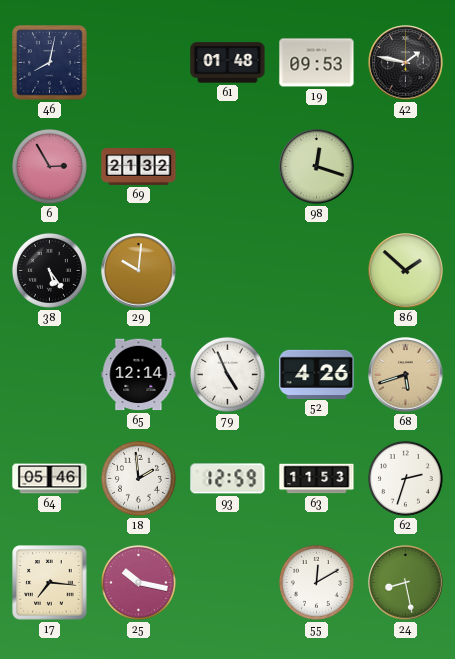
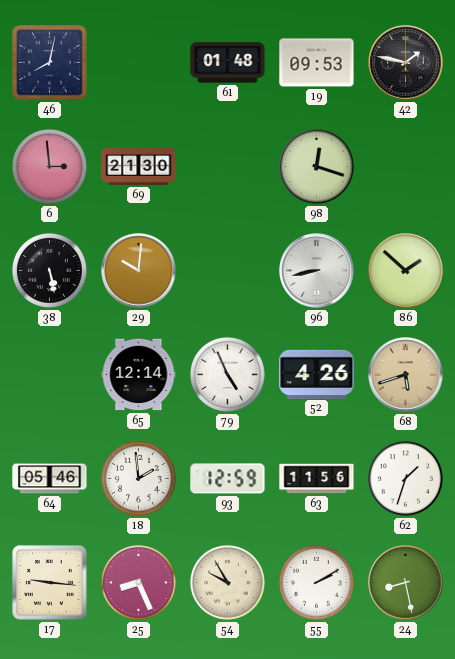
6: 2:55 -> 2:59 (49, 166)
69: 21:32 -> 21:30 (139, 167)
38: 5:24 -> 5:28 (49, 270)
96: none -> 8:43 (317, 271)
63: 11:53 -> 11:56 (317, 479)
62: 2:33 -> 1:33 (405, 478)
17: 7:16 -> 9:16 (50, 583)
25: 10:17 -> 8:26 (138, 582)
54: none -> 9:55 (227, 582)
55: 12:10 -> 2:10 (316, 582)
